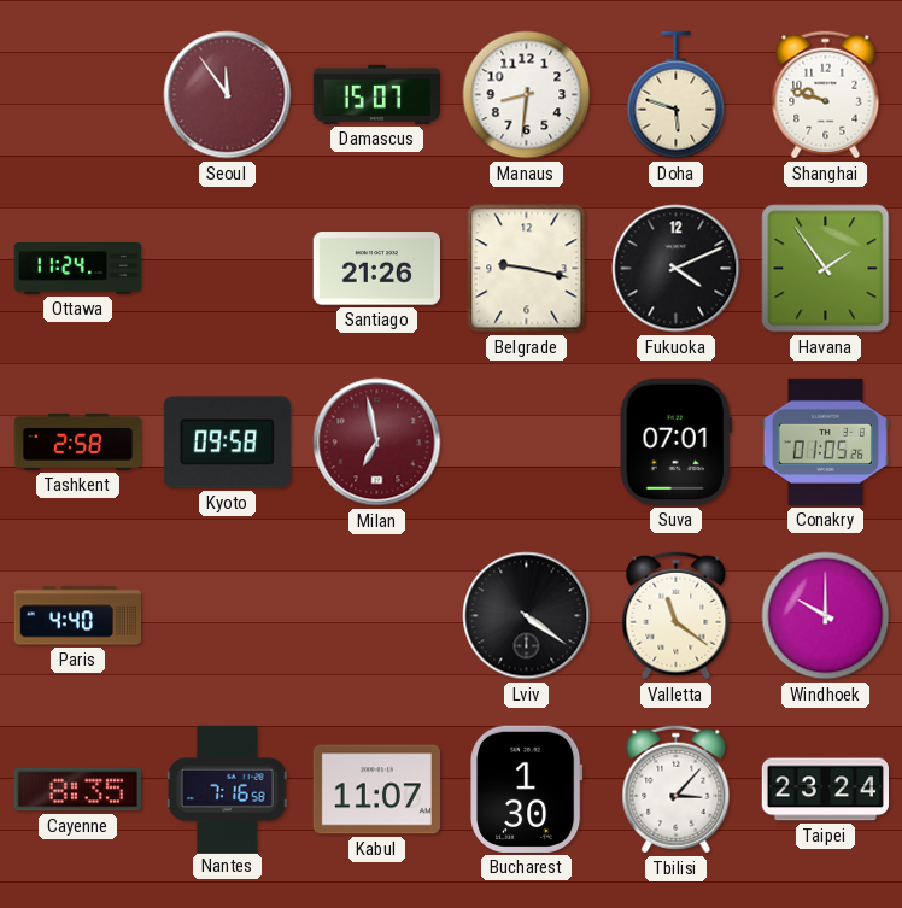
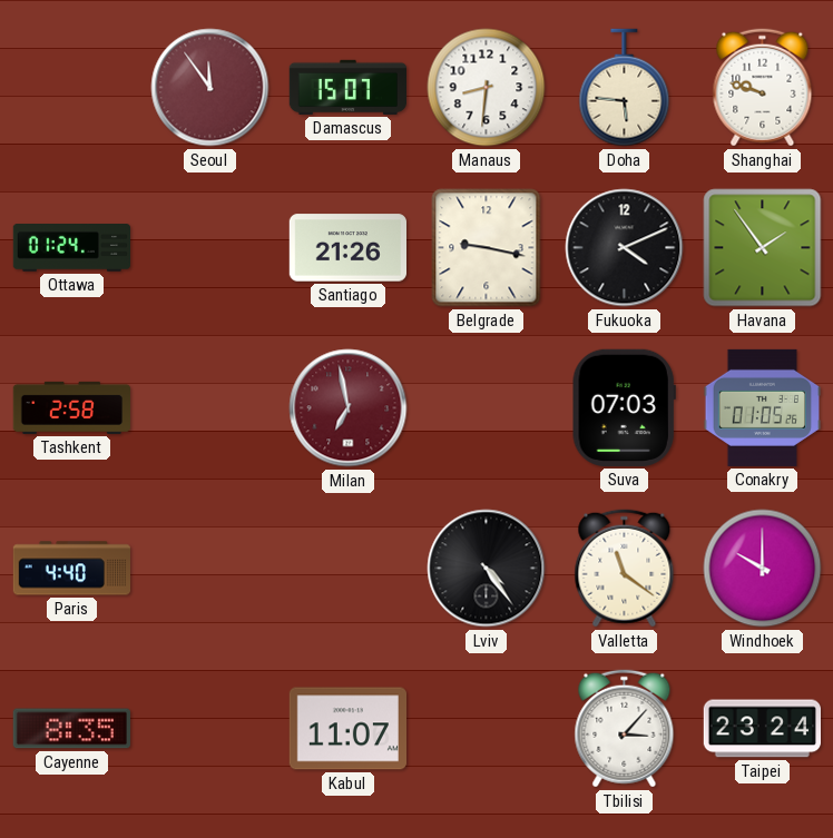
Doha: 5:48 -> 5:46 (625, 88)
Ottawa: 11:24 -> 01:24 (71, 248)
Kyoto: 09:58 -> none (227, 443)
Suva: 07:01 -> 07:03 (624, 407)
Lviv: 4:21 -> 4:24 (487, 569)
Nantes: 7:16 -> none (227, 789)
Bucharest: 1:30 -> none (527, 789)
